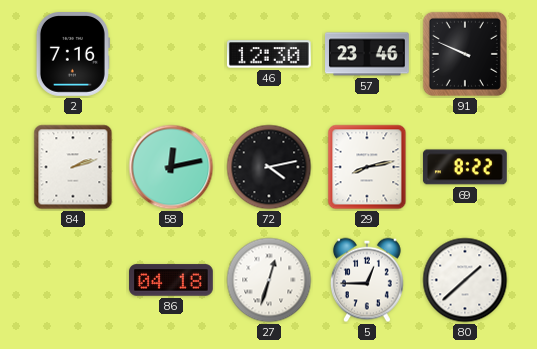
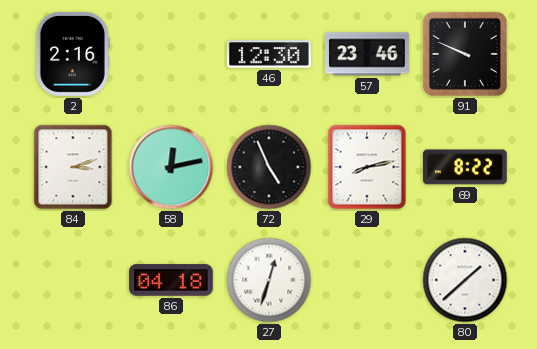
2: 7:16 -> 2:16 (73, 55)
84: 2:12 -> 3:12 (73, 167)
72: 4:13 -> 4:56 (269, 167)
5: 12:45 -> none (367, 280)
